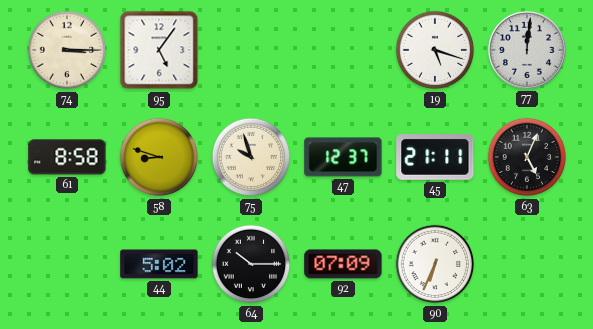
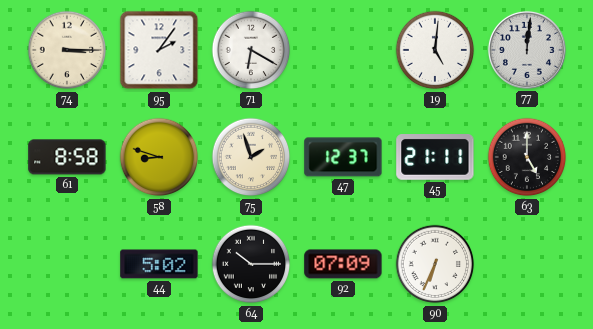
95: 5:06 -> 2:06 (159, 50)
71: none -> 6:20 (251, 50)
19: 5:18 -> 5:01 (435, 50)
75: 9:57 -> 1:57 (251, 157)
63: 5:04 -> 5:00 (527, 157)
